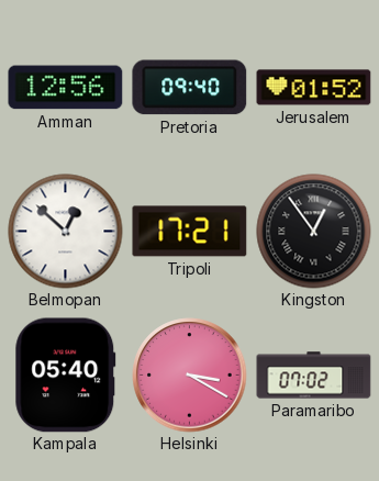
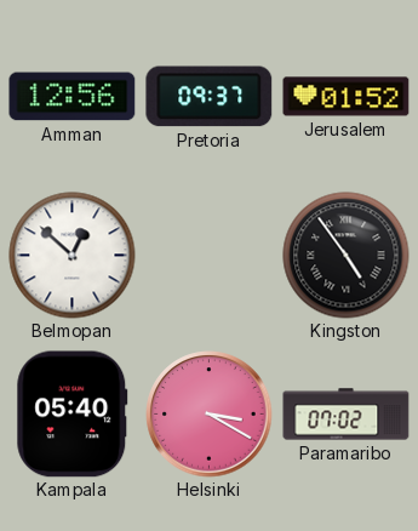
Pretoria: 09:40 -> 09:37 (210, 97)
Tripoli: 17:21 -> none (190, 232)
Kingston: 12:54 -> 4:54 (347, 256)
